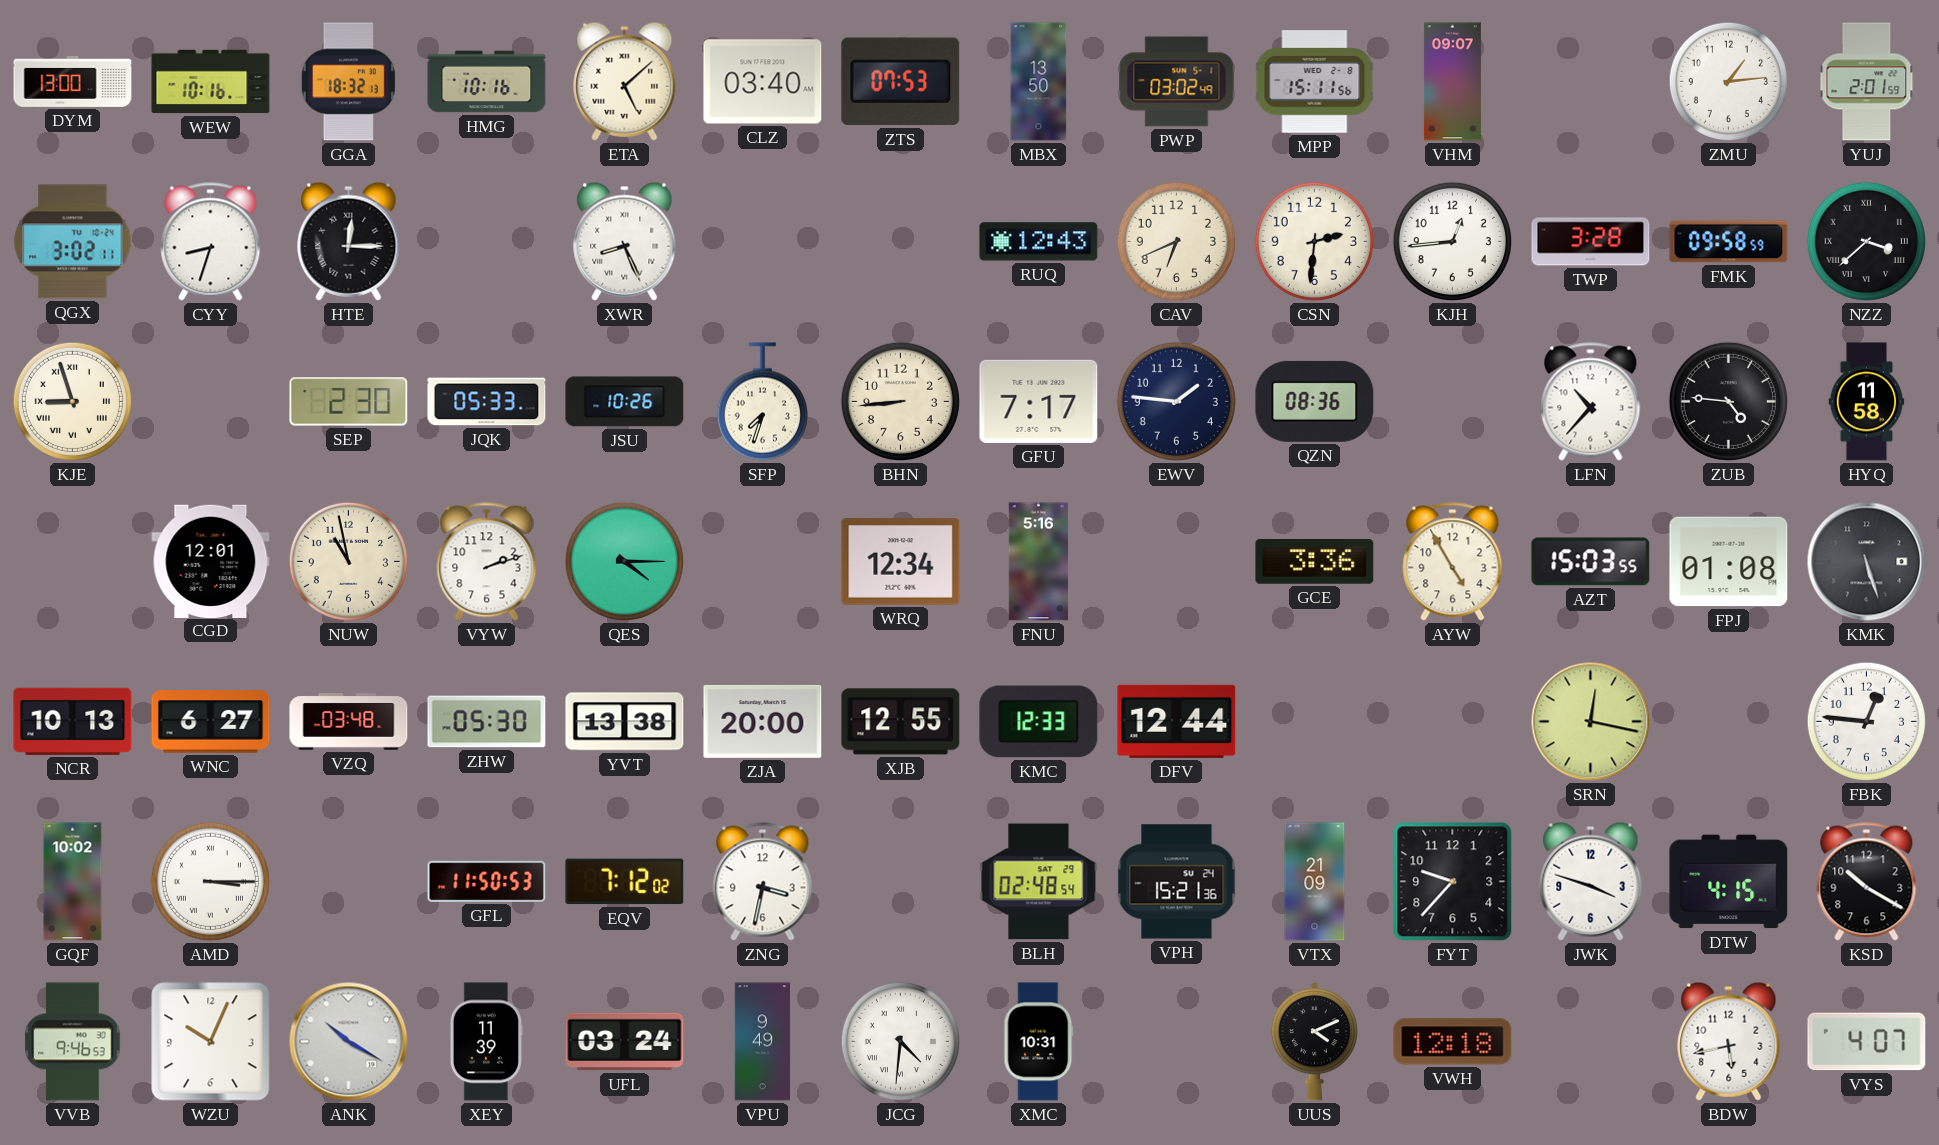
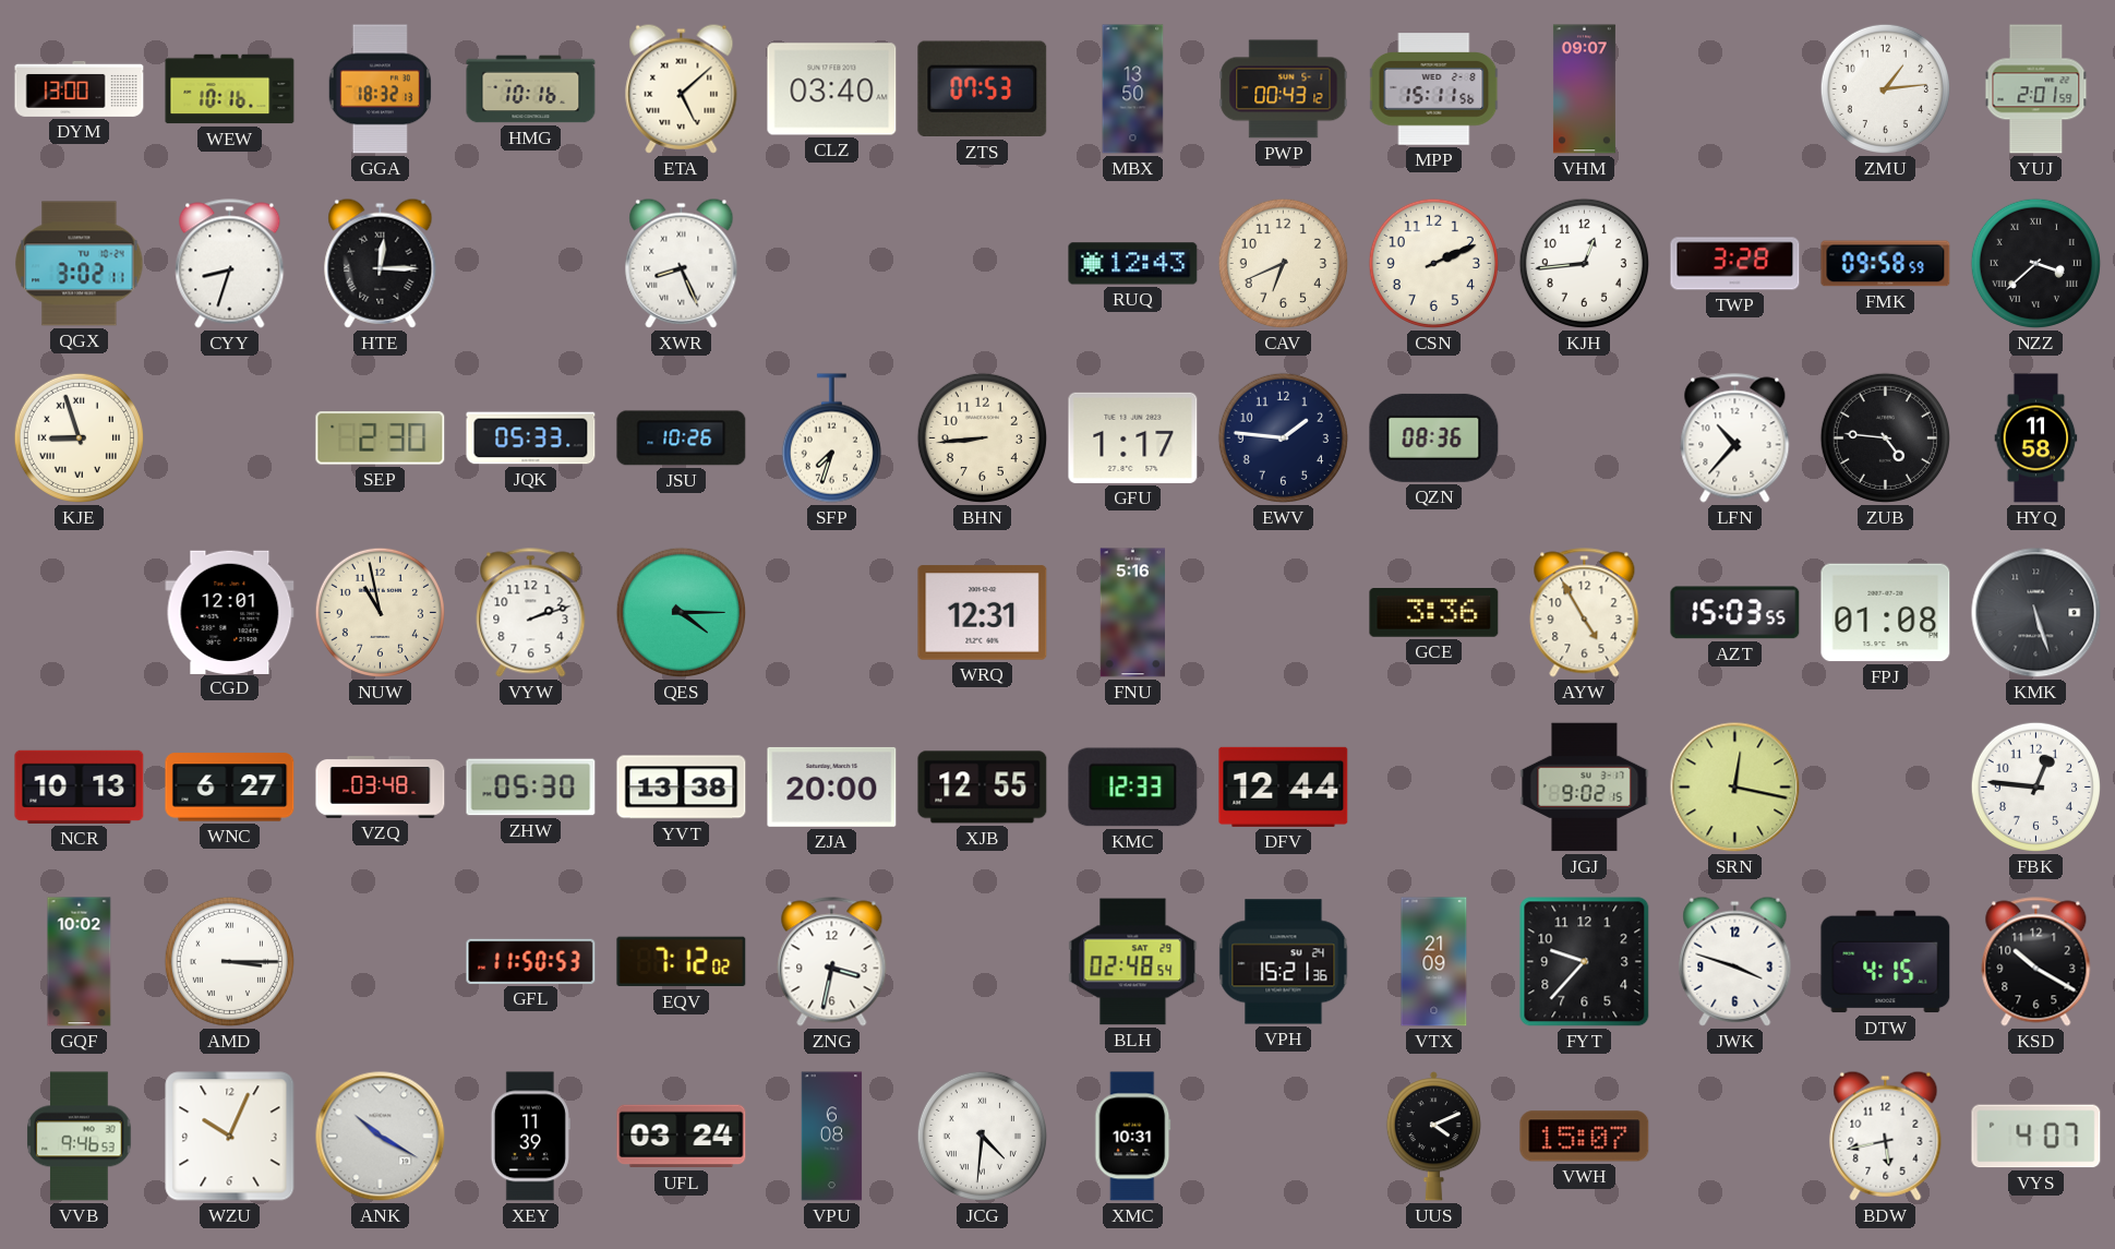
PWP: 03:02 -> 00:43 (1284, 89)
CSN: 2:31 -> 2:11 (1433, 263)
GFU: 7:17 -> 1:17 (1133, 437)
WRQ: 12:34 -> 12:31 (983, 613)
JGJ: none -> 9:02 (1585, 788)
VPU: 9:49 -> 6:08 (832, 1137)
VWH: 12:18 -> 15:07 (1585, 1137)
